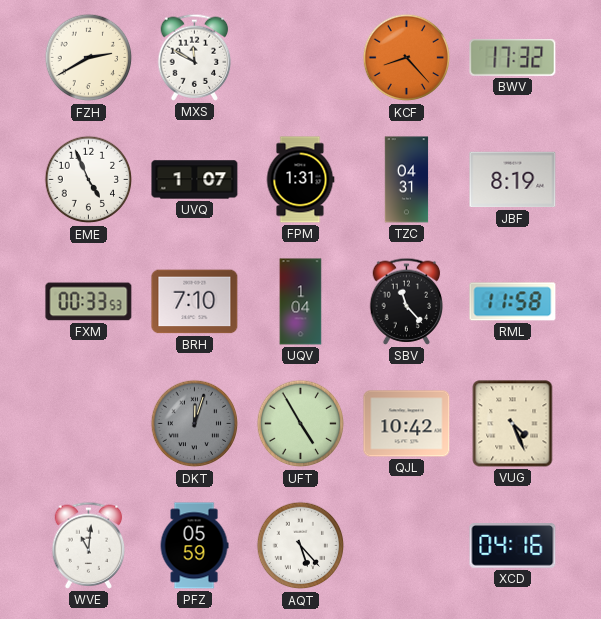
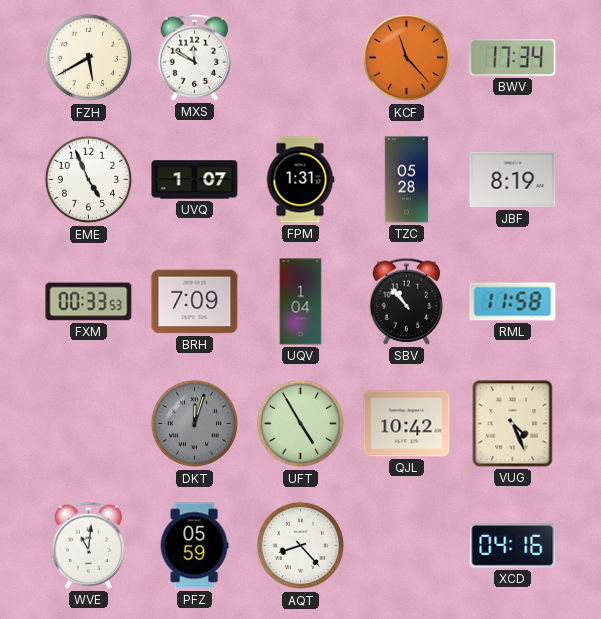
FZH: 2:40 -> 5:40 (89, 58)
KCF: 8:23 -> 11:23 (407, 58)
BWV: 17:32 -> 17:34 (513, 57)
TZC: 04:31 -> 05:28 (407, 180)
BRH: 7:10 -> 7:09 (195, 302)
SBV: 11:23 -> 10:53 (407, 301)
AQT: 5:23 -> 8:23 (301, 546)
